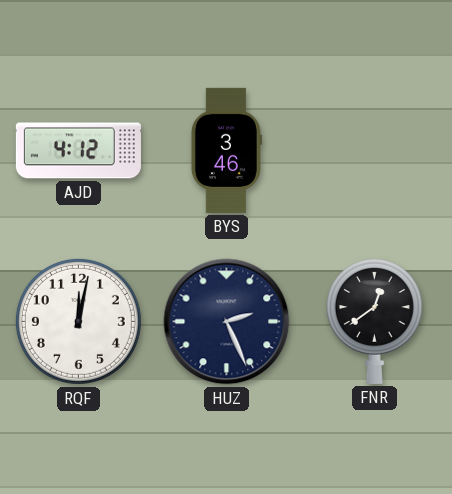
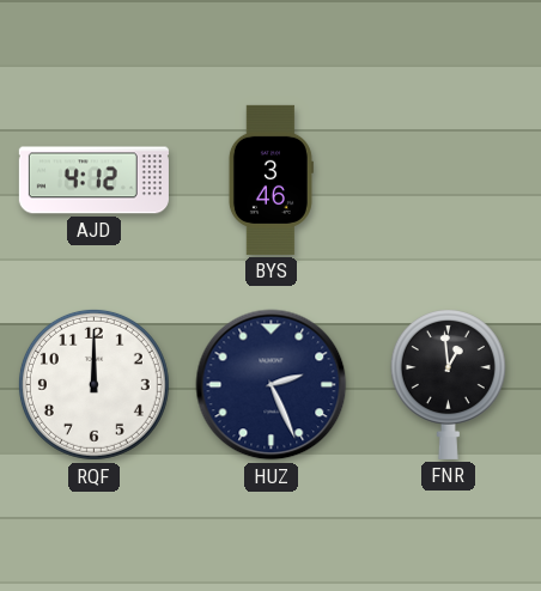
RQF: 12:02 -> 12:00 (93, 384)
FNR: 12:39 -> 12:59 (448, 384)
